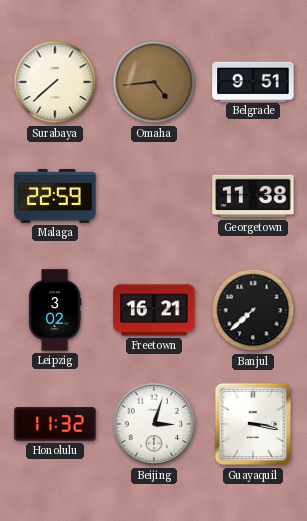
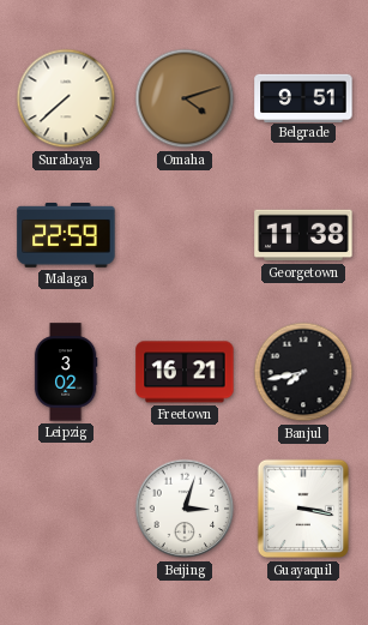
Omaha: 4:44 -> 4:12 (185, 98)
Banjul: 7:38 -> 7:43 (303, 372)
Honolulu: 11:32 -> none (55, 424)
